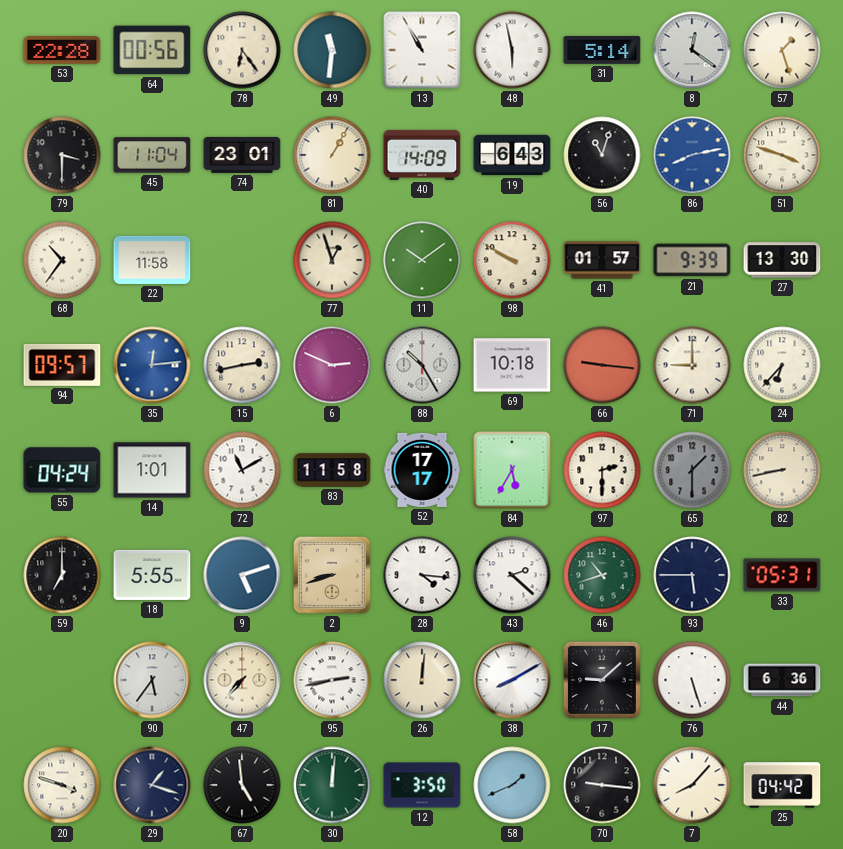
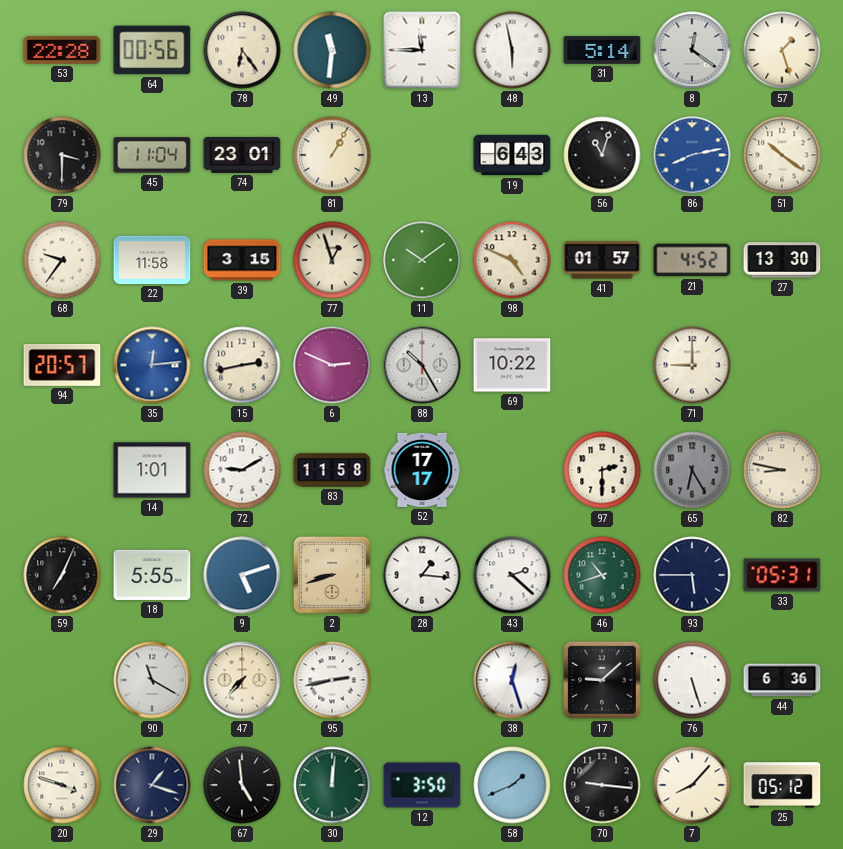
13: 10:55 -> 11:45 (422, 50)
40: 14:09 -> none (422, 155)
51: 3:48 -> 10:21 (782, 155)
68: 10:36 -> 9:36 (62, 260)
39: none -> 3:15 (242, 260)
98: 9:50 -> 4:49 (512, 260)
21: 9:39 -> 4:52 (692, 260)
94: 09:57 -> 20:57 (62, 365)
69: 10:18 -> 10:22 (512, 365)
66: 9:16 -> none (602, 365)
24: 6:37 -> none (782, 365)
55: 04:24 -> none (62, 470)
72: 11:10 -> 9:10 (242, 470)
84: 5:35 -> none (512, 470)
65: 1:30 -> 6:25 (692, 470)
82: 8:43 -> 8:47 (782, 470)
59: 7:00 -> 7:04 (62, 575)
28: 4:16 -> 1:16 (422, 575)
90: 5:36 -> 11:20 (152, 680)
26: 12:01 -> none (422, 680)
38: 8:10 -> 12:27 (512, 680)
25: 04:42 -> 05:12 (782, 785)
